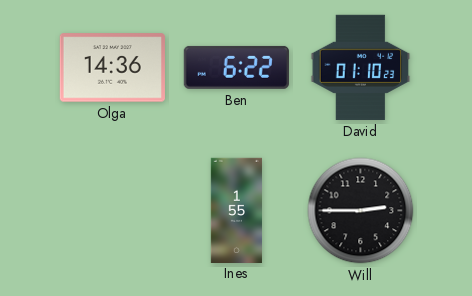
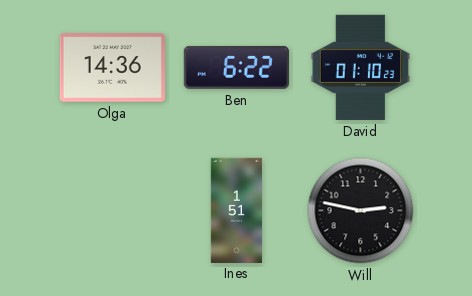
Ines: 1:55 -> 1:51 (236, 210)
Will: 2:45 -> 2:47 (361, 211)
